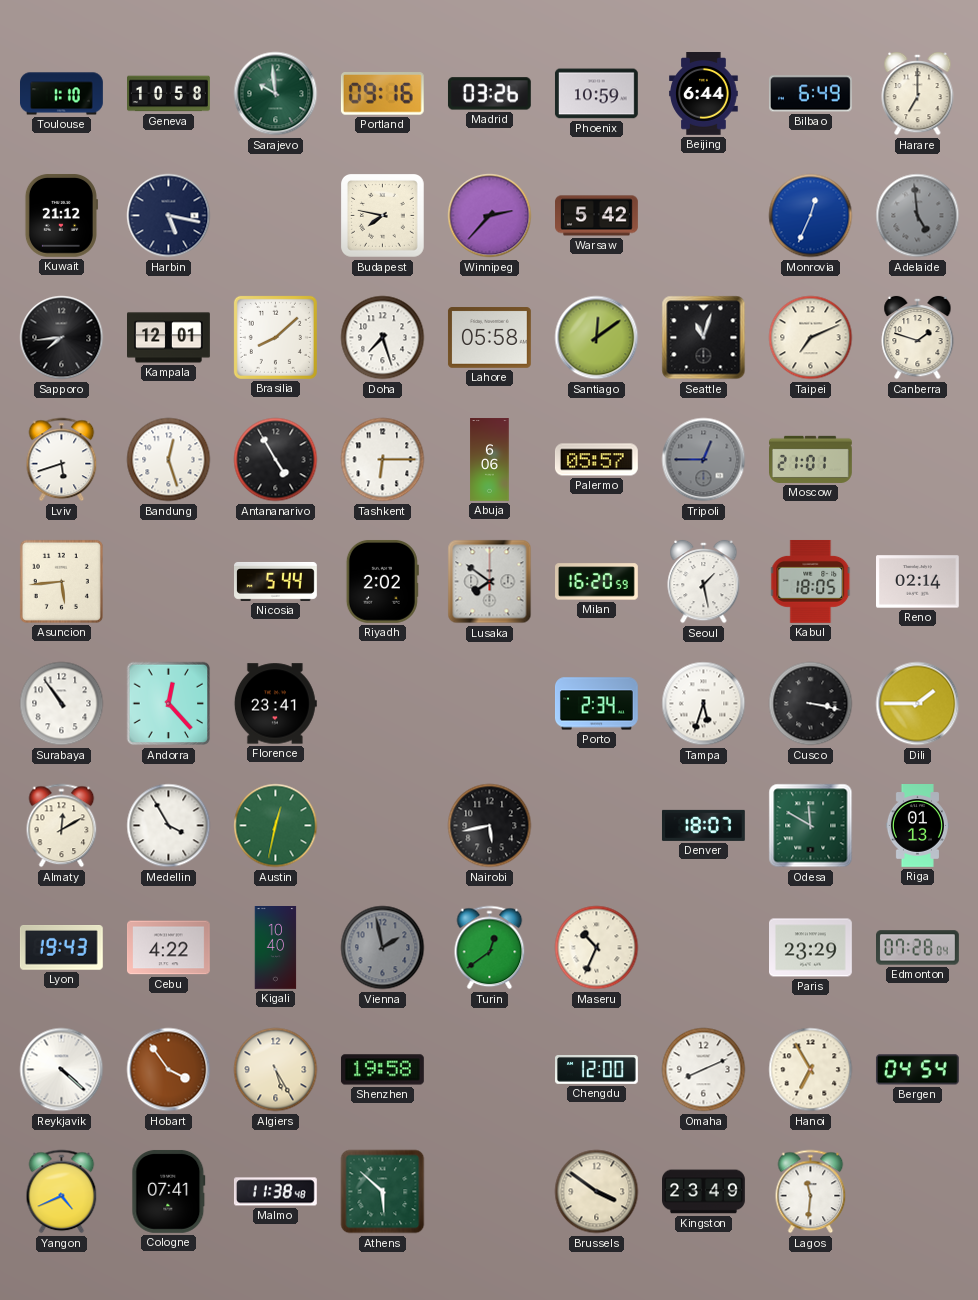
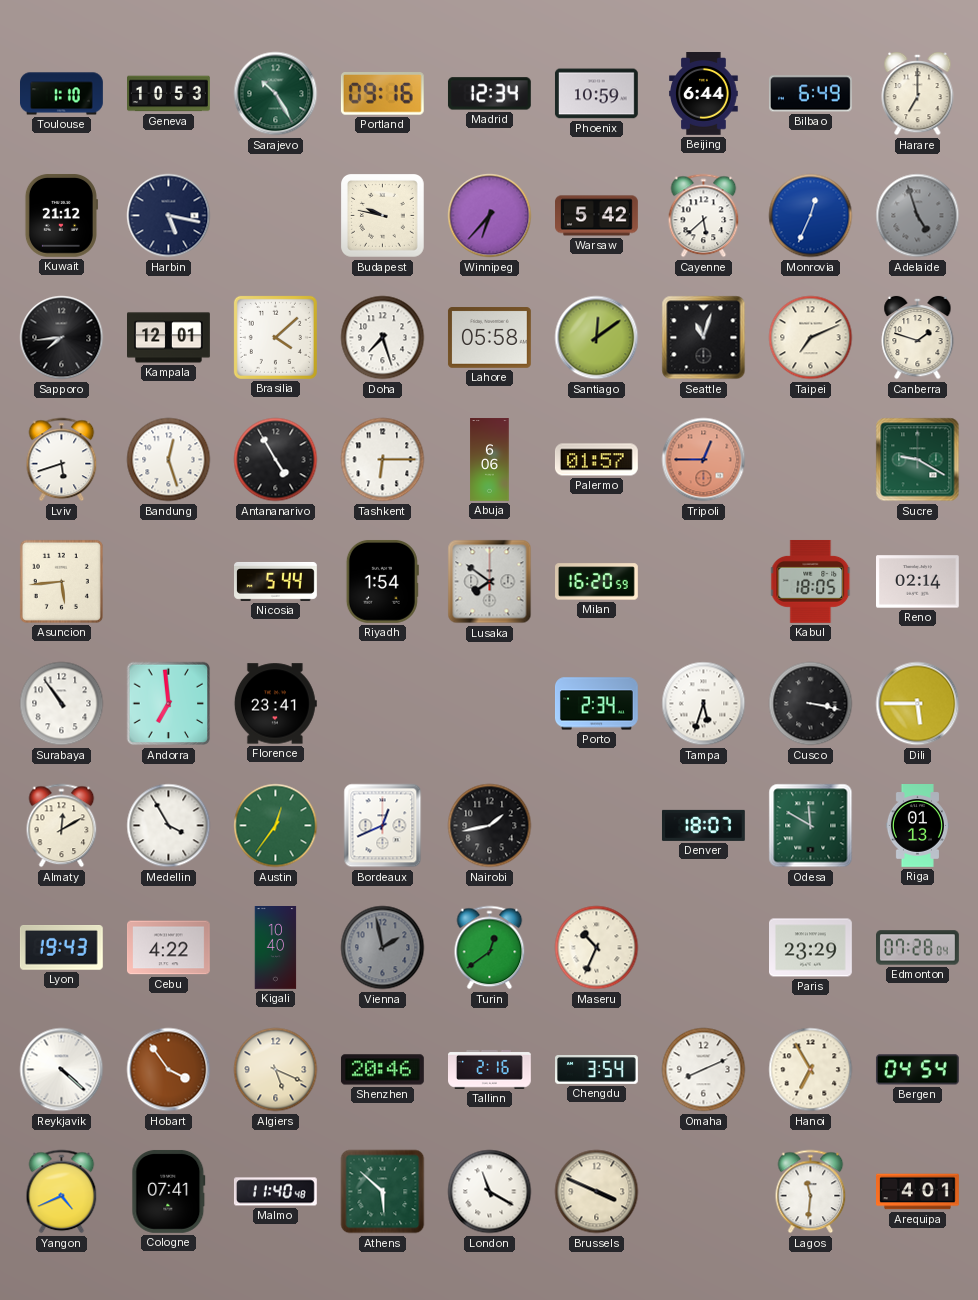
Geneva: 10:58 -> 10:53 (169, 94)
Sarajevo: 9:59 -> 10:25 (276, 94)
Madrid: 03:26 -> 12:34 (489, 94)
Budapest: 7:47 -> 9:47 (383, 216)
Winnipeg: 2:37 -> 6:37 (490, 216)
Cayenne: none -> 5:38 (704, 216)
Adelaide: 4:59 -> 4:57 (918, 216)
Brasilia: 8:08 -> 4:08 (275, 337)
Palermo: 05:57 -> 01:57 (596, 460)
Tripoli dial: grey -> salmon (704, 460)
Moscow: 21:01 -> none (811, 459)
Sucre: none -> 9:20 (918, 460)
Riyadh: 2:02 -> 1:54 (382, 581)
Seoul: 1:28 -> none (704, 582)
Andorra: 12:23 -> 6:59 (169, 704)
Dili: 1:45 -> 5:45 (918, 704)
Austin: 12:32 -> 12:36 (276, 826)
Bordeaux: none -> 12:41 (383, 826)
Nairobi: 5:43 -> 1:43 (490, 826)
Algiers: 5:25 -> 5:19 (276, 1070)
Shenzhen: 19:58 -> 20:46 (382, 1070)
Tallinn: none -> 2:16 (490, 1069)
Chengdu: 12:00 -> 3:54 (597, 1070)
Malmo: 11:38 -> 11:40 (275, 1192)
London: none -> 11:20 (490, 1192)
Brussels: 3:51 -> 3:49 (597, 1192)
Kingston: 23:49 -> none (704, 1192)
Arequipa: none -> 4:01 (918, 1192)
